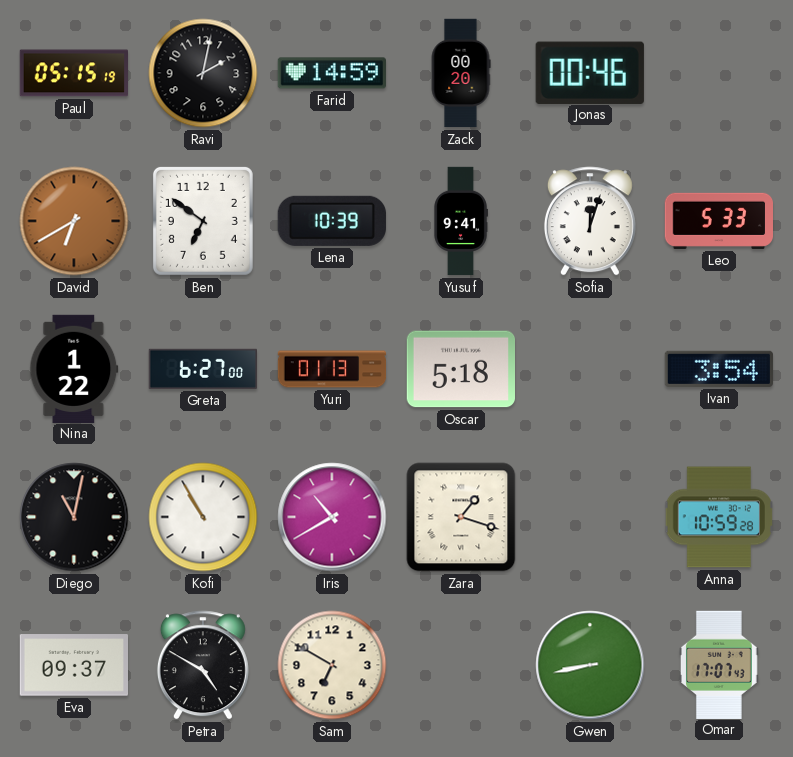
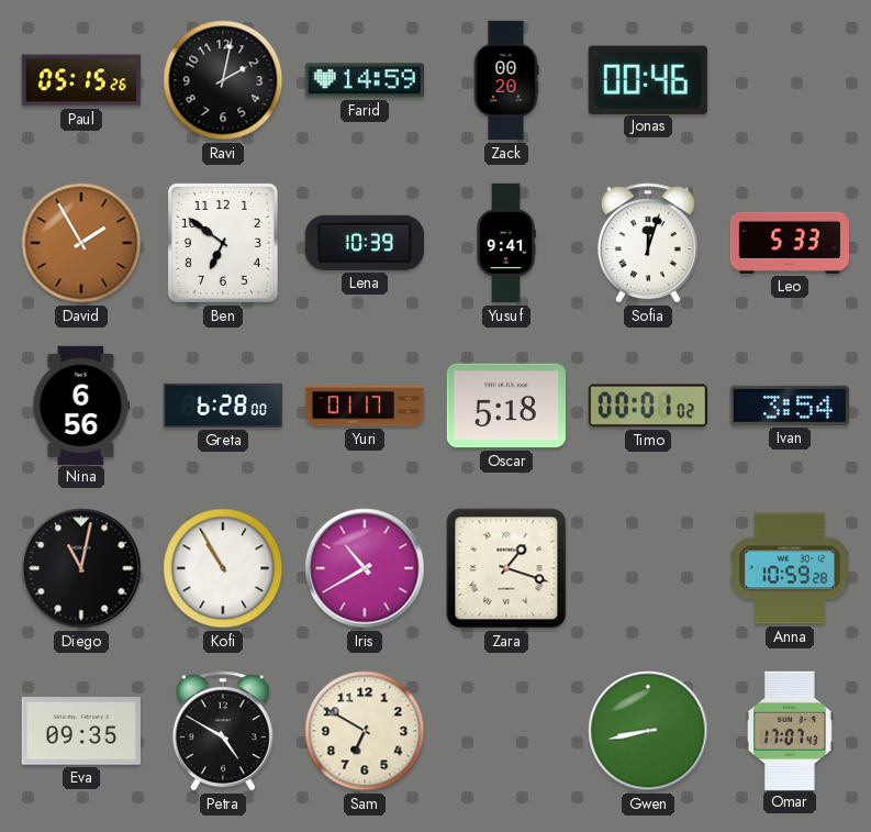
Paul: 05:15:19 -> 05:15:26 (80, 80)
David: 6:40 -> 1:55 (81, 243)
Nina: 1:22 -> 6:56 (81, 404)
Greta: 6:27 -> 6:28 (222, 406)
Yuri: 01:13 -> 01:17 (365, 406)
Timo: none -> 00:01 (648, 406)
Eva: 09:37 -> 09:35 (80, 731)
